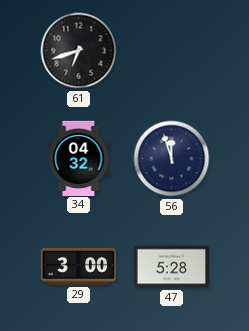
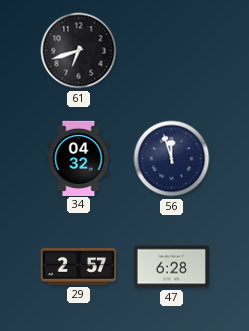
29: 3:00 -> 2:57 (78, 267)
47: 5:28 -> 6:28 (171, 267)
